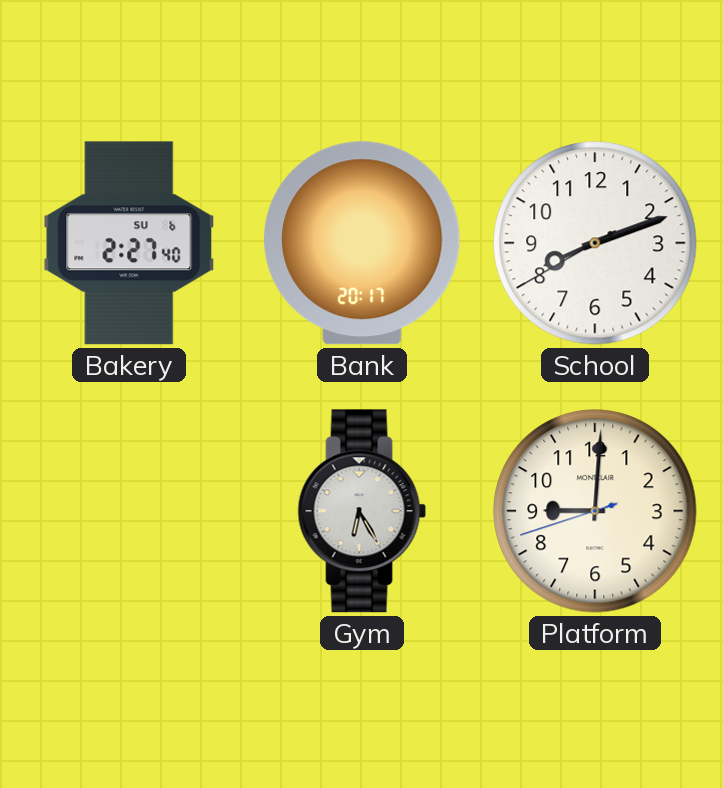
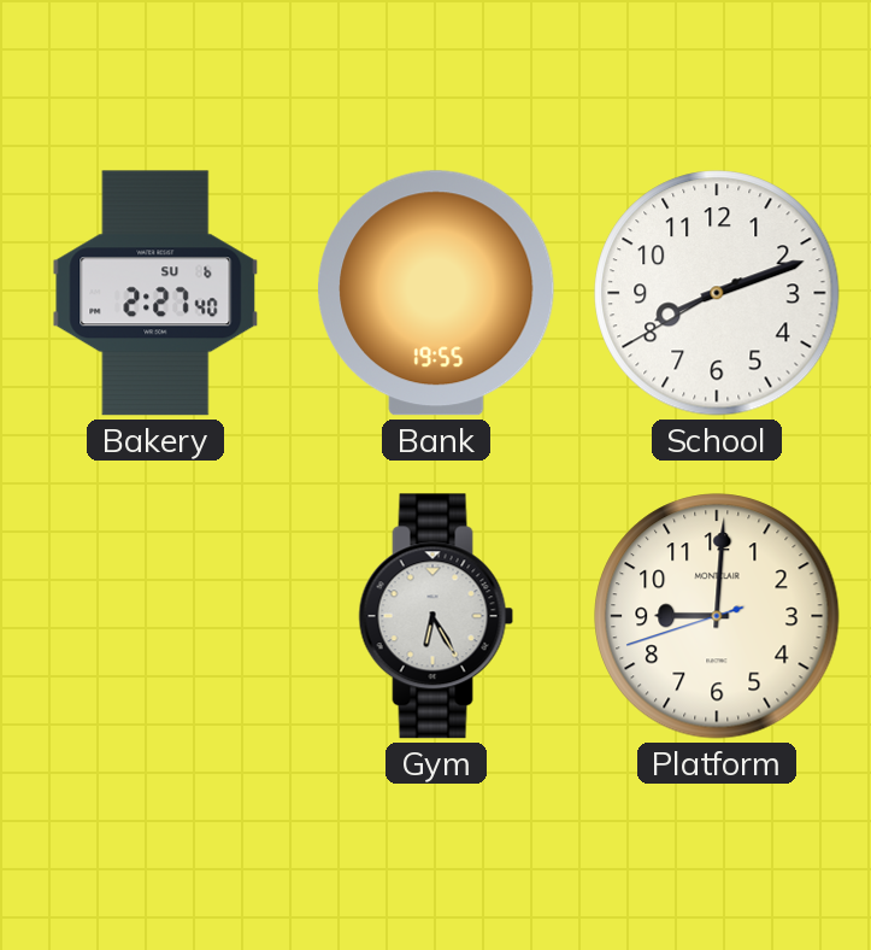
Bank: 20:17 -> 19:55 (437, 293)
